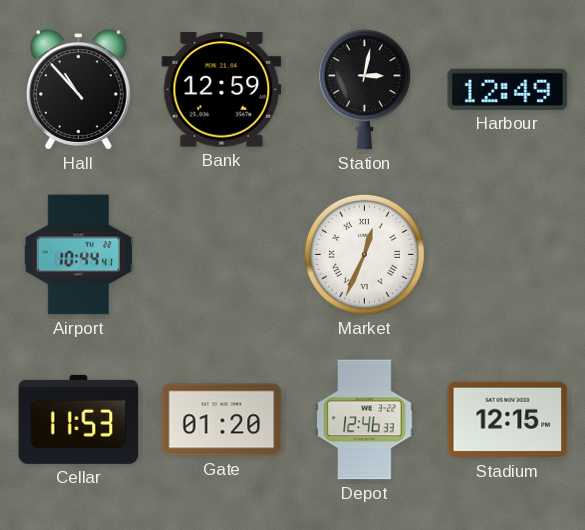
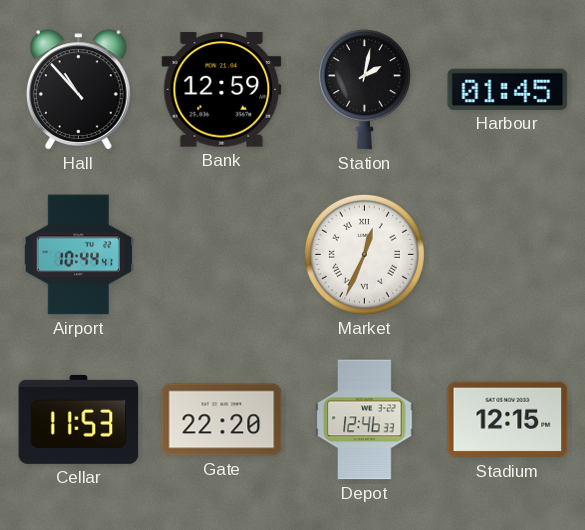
Station: 3:02 -> 2:02 (364, 90)
Harbour: 12:49 -> 01:45 (508, 89)
Gate: 01:20 -> 22:20 (222, 420)
